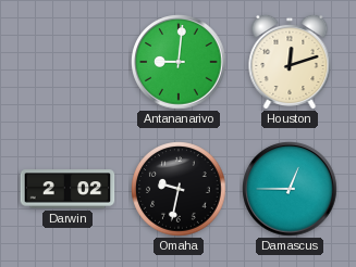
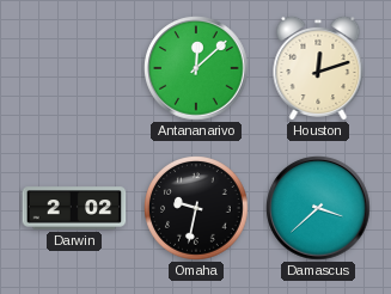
Antananarivo: 9:01 -> 12:08 (196, 68)
Damascus: 12:45 -> 3:38 (318, 208)
